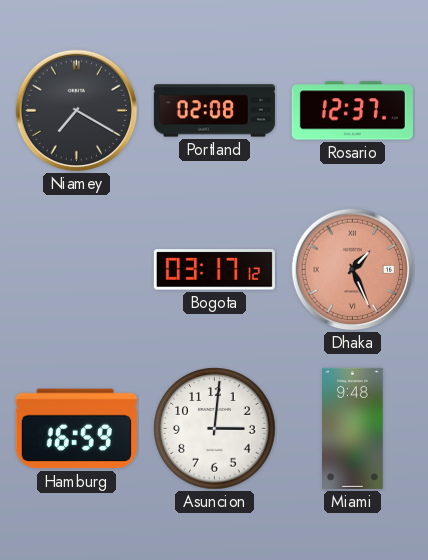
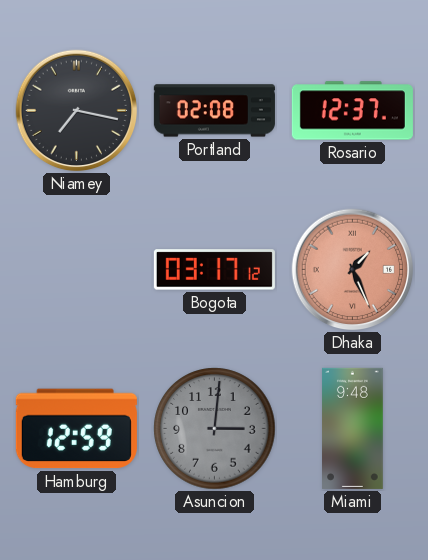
Niamey: 7:20 -> 7:17 (77, 111)
Hamburg: 16:59 -> 12:59 (76, 429)
Asuncion dial: white -> grey (215, 429)
